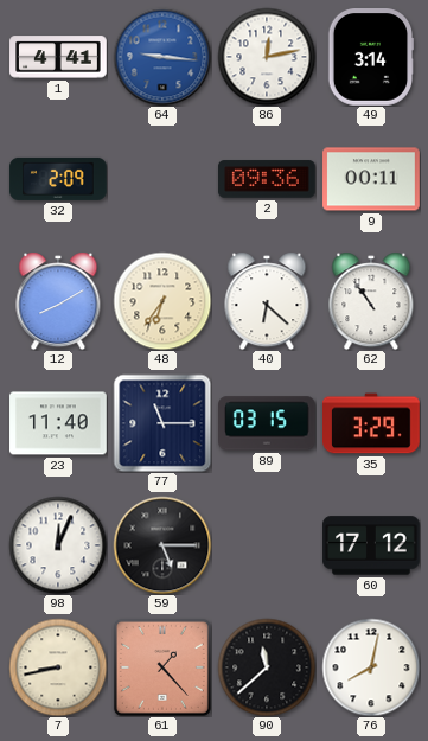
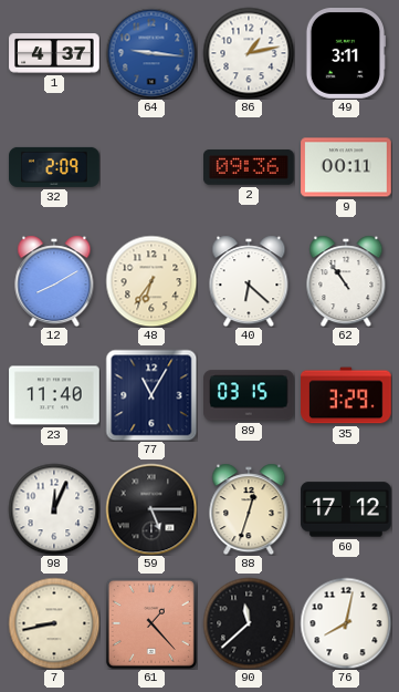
1: 4:41 -> 4:37 (54, 53)
86: 12:13 -> 1:13 (249, 53)
49: 3:14 -> 3:11 (346, 54)
77: 11:15 -> 11:05 (151, 395)
88: none -> 12:33 (249, 509)
